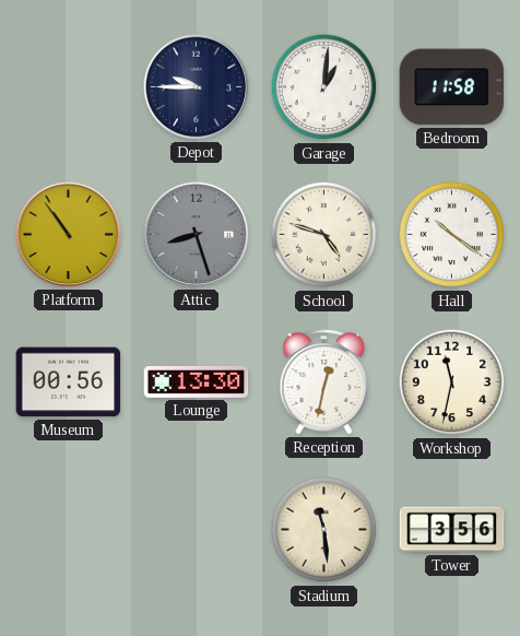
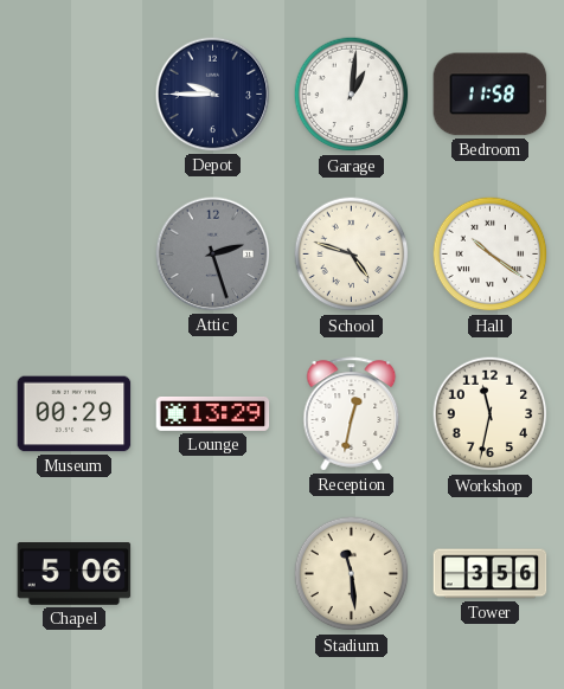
Platform: 10:54 -> none (69, 235)
Attic: 8:27 -> 2:27 (213, 255)
Museum: 00:56 -> 00:29 (75, 414)
Lounge: 13:30 -> 13:29 (213, 414)
Chapel: none -> 5:06 (75, 574)
